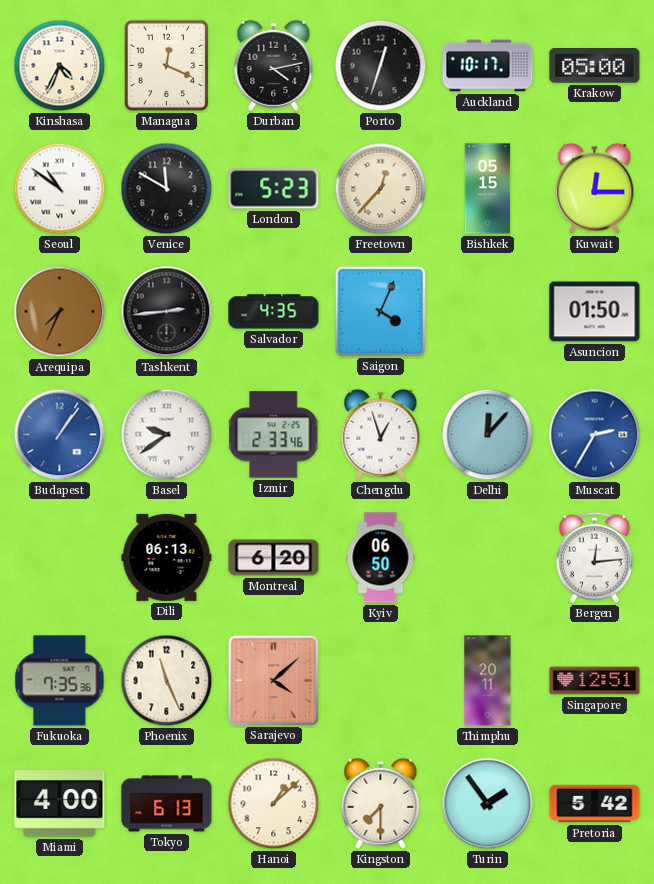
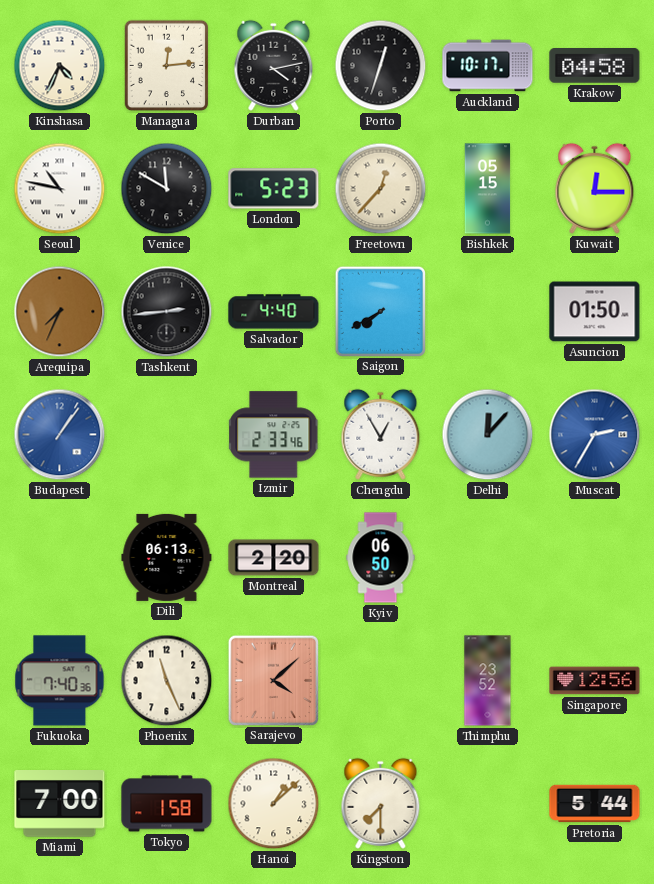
Managua: 12:19 -> 12:14 (167, 66)
Krakow: 05:00 -> 04:58 (595, 66)
Seoul: 10:51 -> 10:47 (60, 189)
Salvador: 4:35 -> 4:40 (274, 312)
Saigon: 4:04 -> 7:40 (380, 311)
Basel: 9:39 -> none (167, 435)
Chengdu: 12:57 -> 12:55 (381, 434)
Montreal: 6:20 -> 2:20 (274, 558)
Bergen: 12:14 -> none (594, 557)
Fukuoka: 7:35 -> 7:40 (60, 681)
Thimphu: 20:11 -> 23:52 (488, 681)
Singapore: 12:51 -> 12:56 (595, 681)
Miami: 4:00 -> 7:00 (60, 804)
Tokyo: 6:13 -> 1:58 (167, 804)
Turin: 1:54 -> none (488, 804)
Pretoria: 5:42 -> 5:44 (595, 804)
